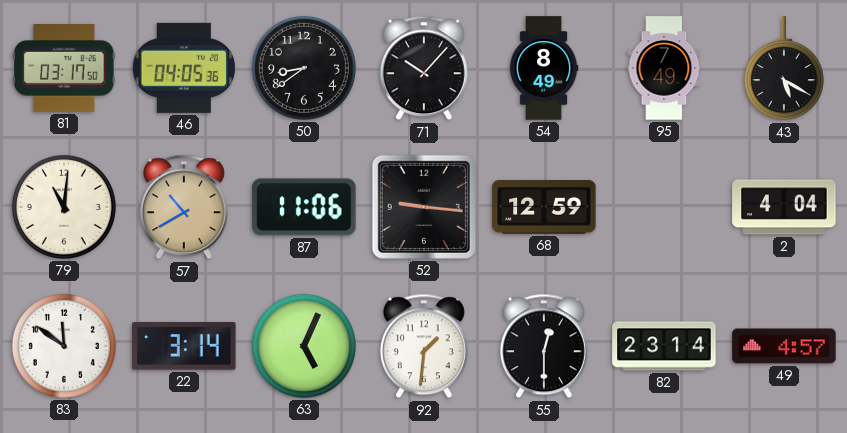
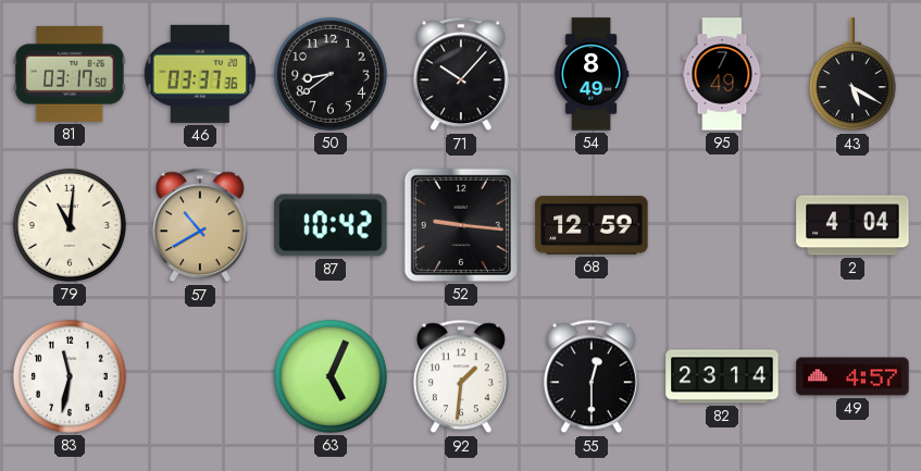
46: 04:05 -> 03:37 (199, 74)
87: 11:06 -> 10:42 (331, 225)
83: 11:51 -> 11:32 (70, 376)
22: 3:14 -> none (184, 346)
